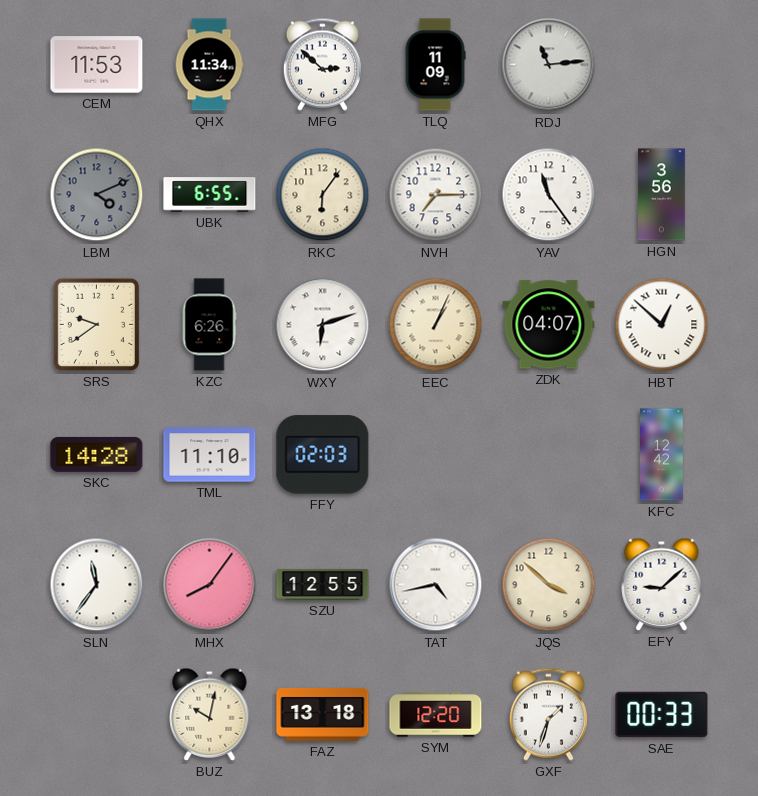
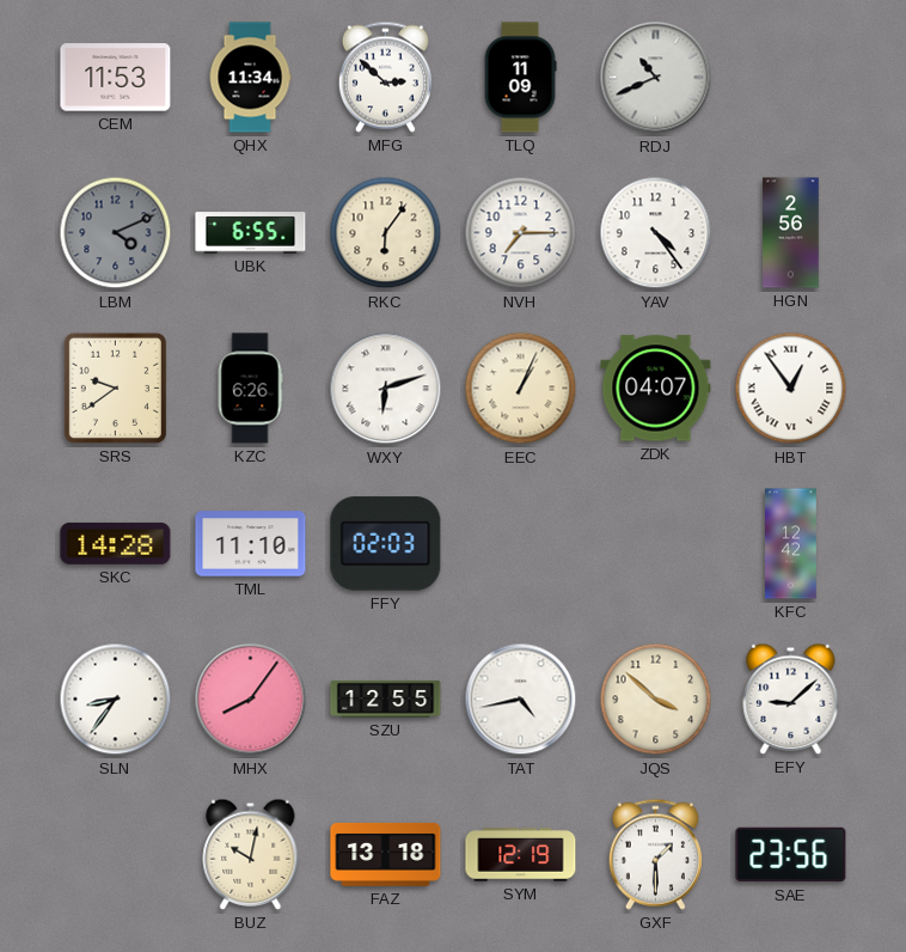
RDJ: 11:14 -> 10:41 (656, 78)
YAV: 11:24 -> 4:24 (656, 233)
HGN: 3:56 -> 2:56 (791, 233)
HBT: 12:52 -> 12:54 (791, 389)
SLN: 11:36 -> 8:36 (116, 700)
SYM: 12:20 -> 12:19 (521, 855)
GXF: 1:33 -> 1:30 (655, 854)
SAE: 00:33 -> 23:56 (791, 855)
